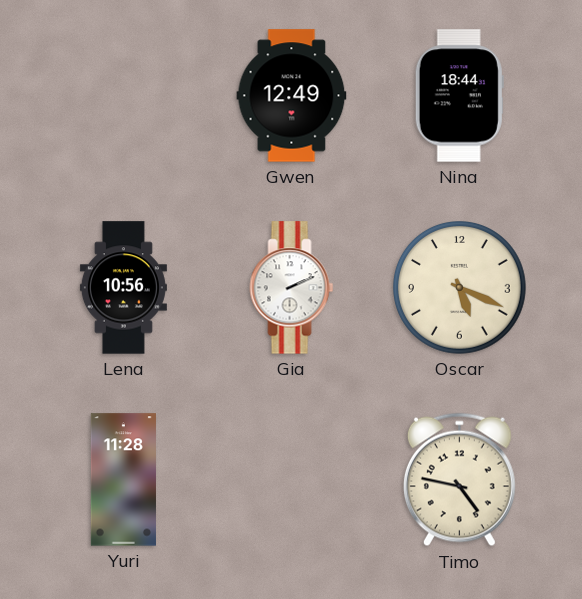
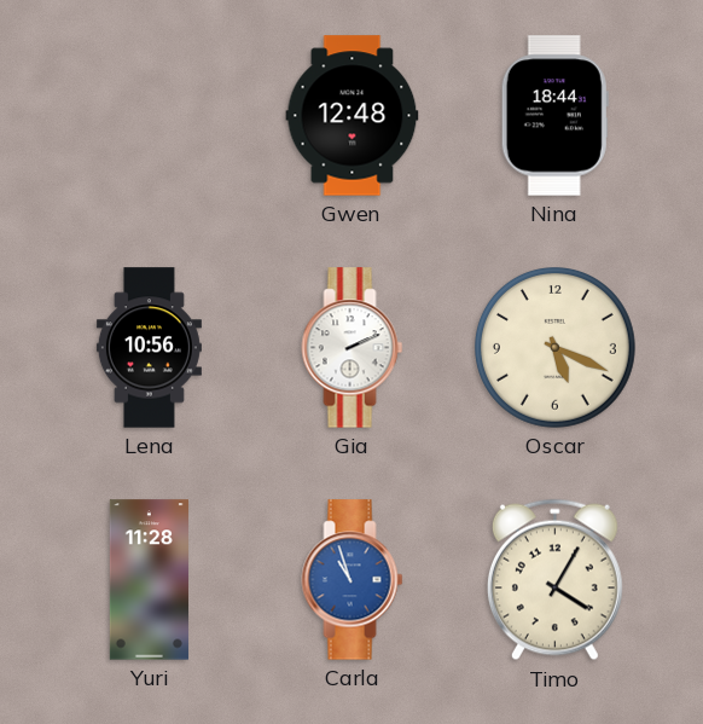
Gwen: 12:49 -> 12:48 (353, 116)
Carla: none -> 10:57 (353, 580)
Timo: 4:47 -> 4:05 (554, 580)
